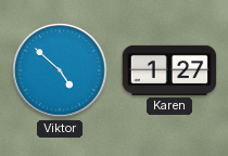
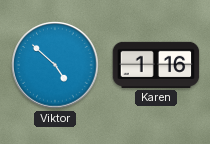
Karen: 1:27 -> 1:16 (156, 65)
